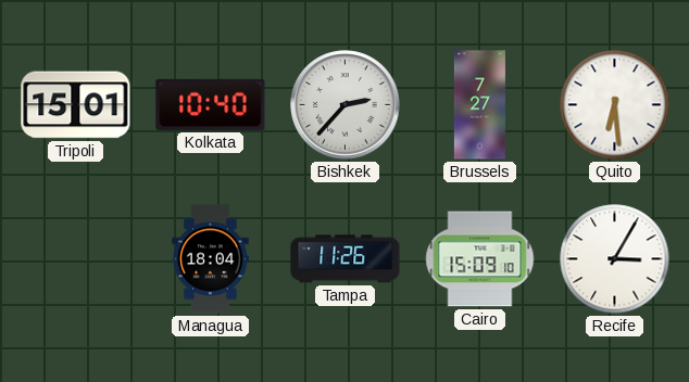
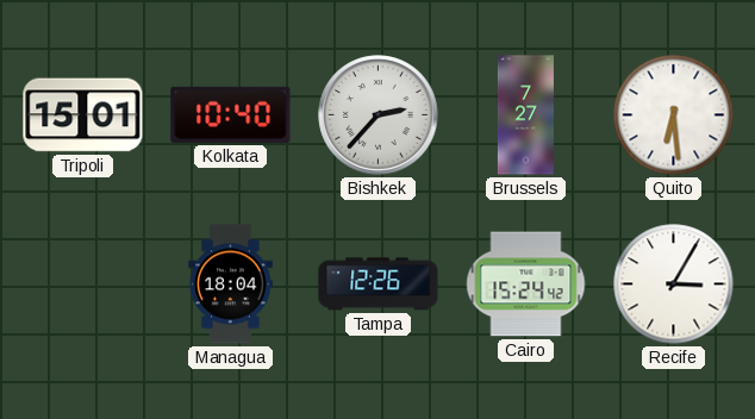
Tampa: 11:26 -> 12:26 (379, 284)
Cairo: 15:09 -> 15:24 (526, 284)
